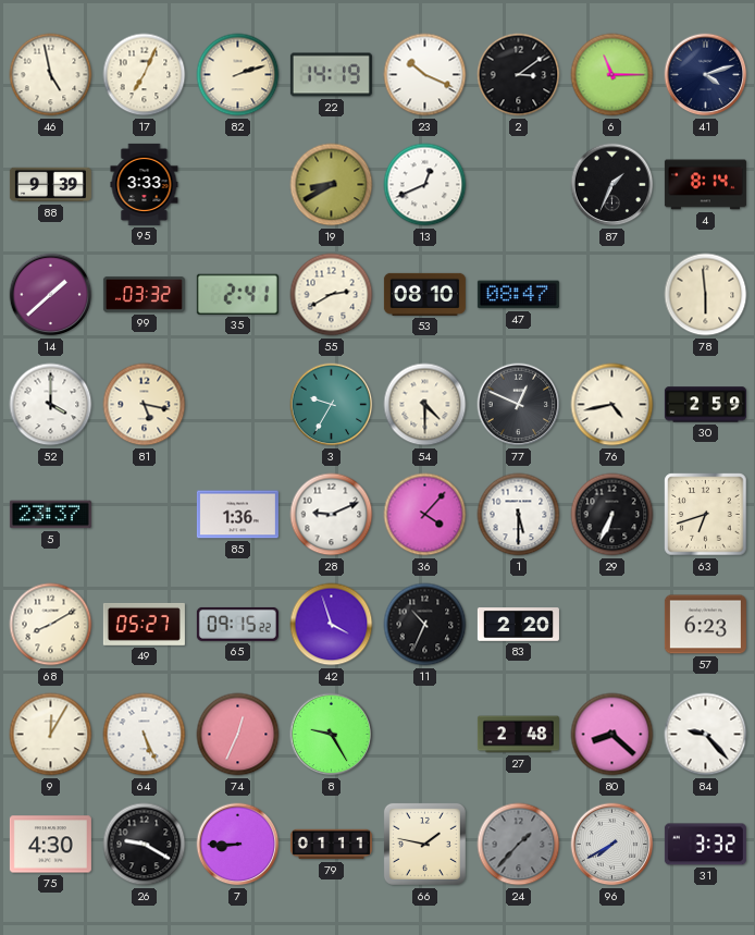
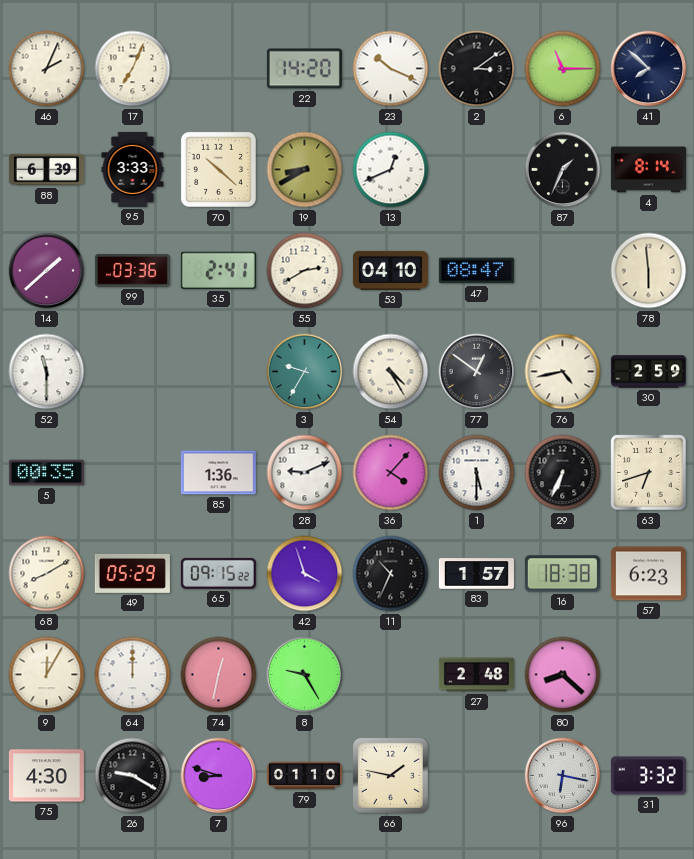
46: 4:58 -> 2:04 (47, 69)
82: 2:12 -> none (238, 75)
22: 14:19 -> 14:20 (304, 69)
41: 4:12 -> 7:52 (649, 69)
88: 9:39 -> 6:39 (46, 170)
70: none -> 10:22 (218, 169)
99: 03:32 -> 03:36 (132, 270)
53: 08:10 -> 04:10 (390, 270)
52: 4:00 -> 11:30 (47, 372)
81: 5:17 -> none (145, 405)
54: 4:30 -> 4:25 (391, 372)
77: 12:49 -> 12:51 (477, 372)
5: 23:37 -> 00:35 (46, 473)
49: 05:27 -> 05:29 (132, 573)
83: 2:20 -> 1:57 (476, 574)
16: none -> 18:38 (562, 574)
64: 5:26 -> 12:00 (133, 675)
74: 12:34 -> 12:32 (219, 675)
84: 9:23 -> none (706, 735)
7: 8:45 -> 8:48 (219, 776)
79: 01:11 -> 01:10 (304, 776)
24: 1:37 -> none (519, 845)
96: 7:40 -> 6:17 (563, 776)
